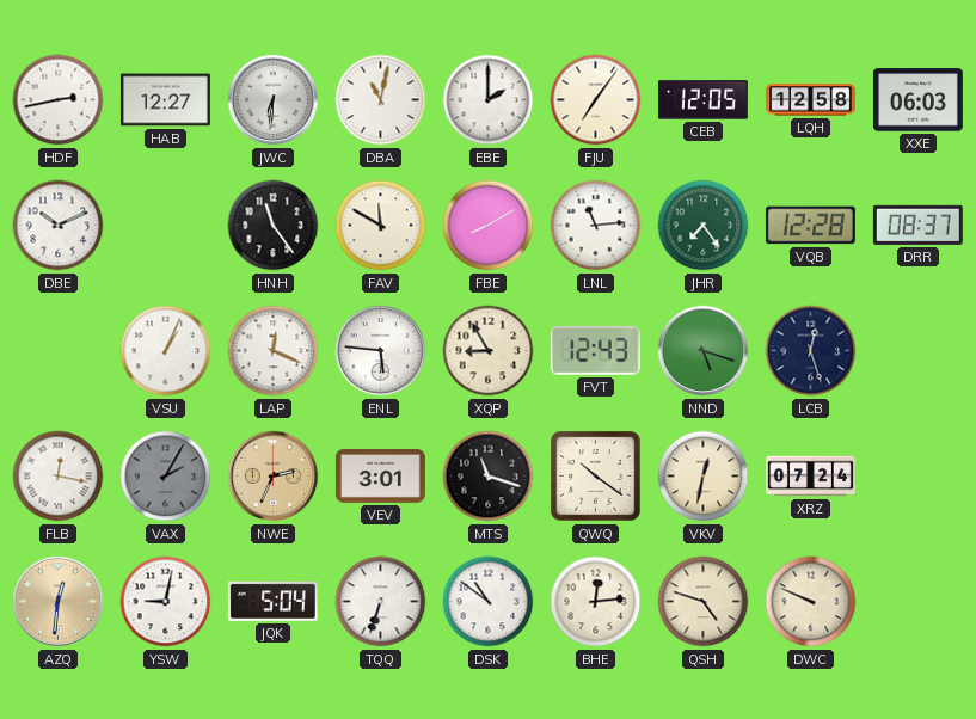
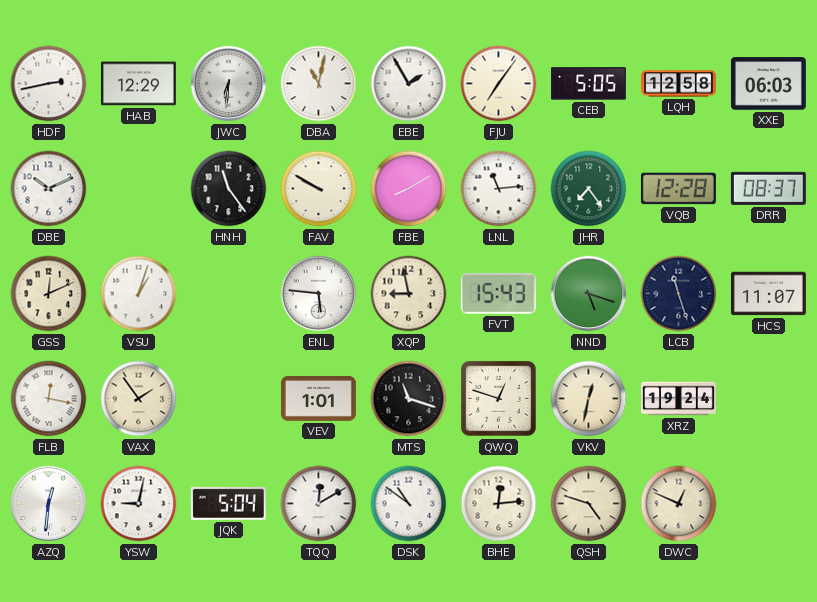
HAB: 12:27 -> 12:29 (138, 84)
EBE: 2:00 -> 1:55 (409, 84)
CEB: 12:05 -> 5:05 (588, 84)
FAV: 11:50 -> 9:50 (319, 189)
GSS: none -> 12:11 (49, 294)
VSU: 1:04 -> 1:03 (139, 294)
LAP: 12:19 -> none (274, 351)
XQP: 8:55 -> 8:58 (409, 294)
FVT: 12:43 -> 15:43 (498, 294)
LCB: 12:27 -> 11:27 (679, 294)
HCS: none -> 11:07 (768, 294)
VAX: 2:05 -> 1:54 (139, 399)
VAX dial: grey -> cream (139, 399)
NWE: 2:34 -> none (274, 477)
VEV: 3:01 -> 1:01 (318, 398)
QWQ: 10:21 -> 12:48 (498, 398)
XRZ: 07:24 -> 19:24 (679, 399)
AZQ dial: champagne -> white (49, 504)
TQQ: 6:33 -> 12:10 (319, 504)
DWC: 9:49 -> 12:49 (679, 504)
